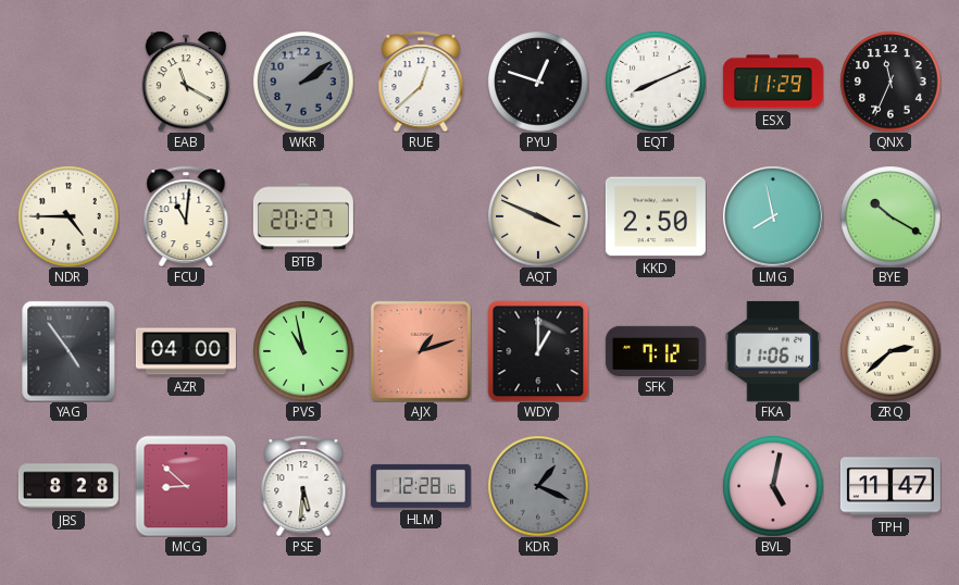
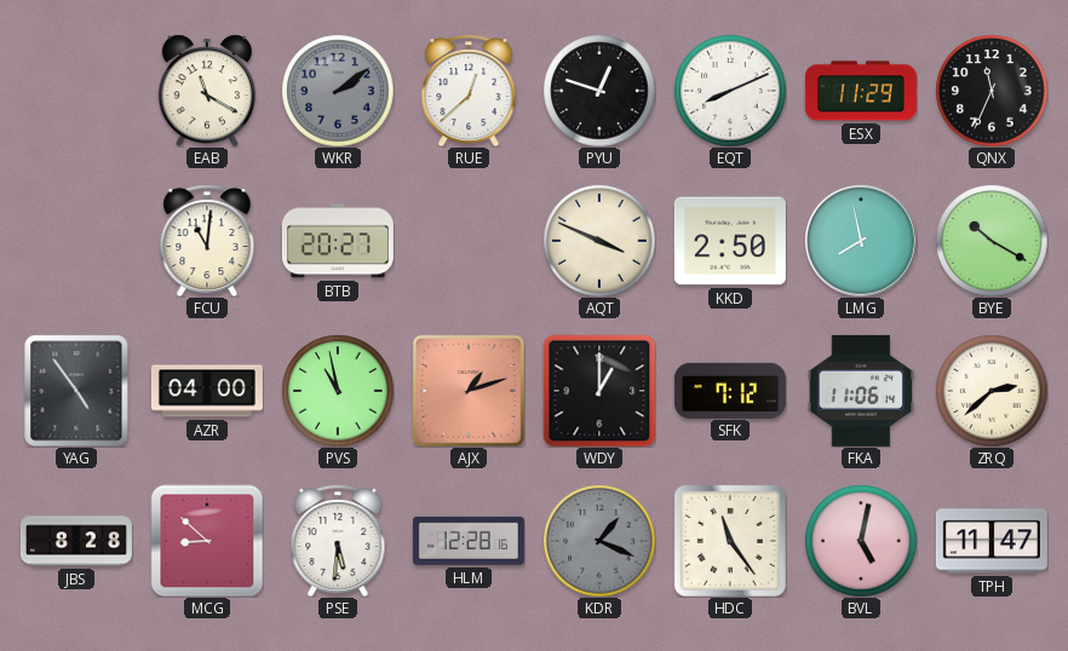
NDR: 4:45 -> none (68, 216)
HDC: none -> 11:24 (730, 541)
